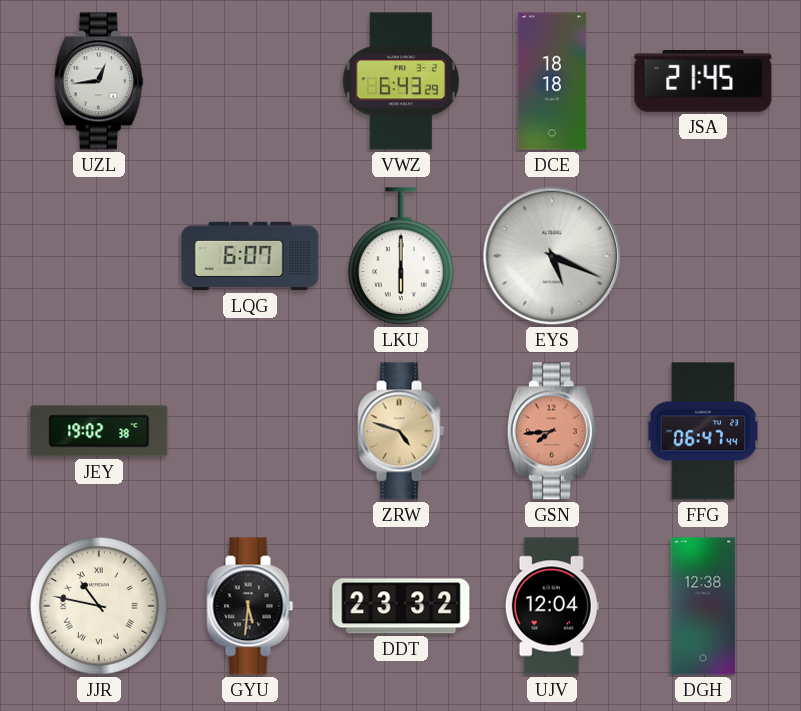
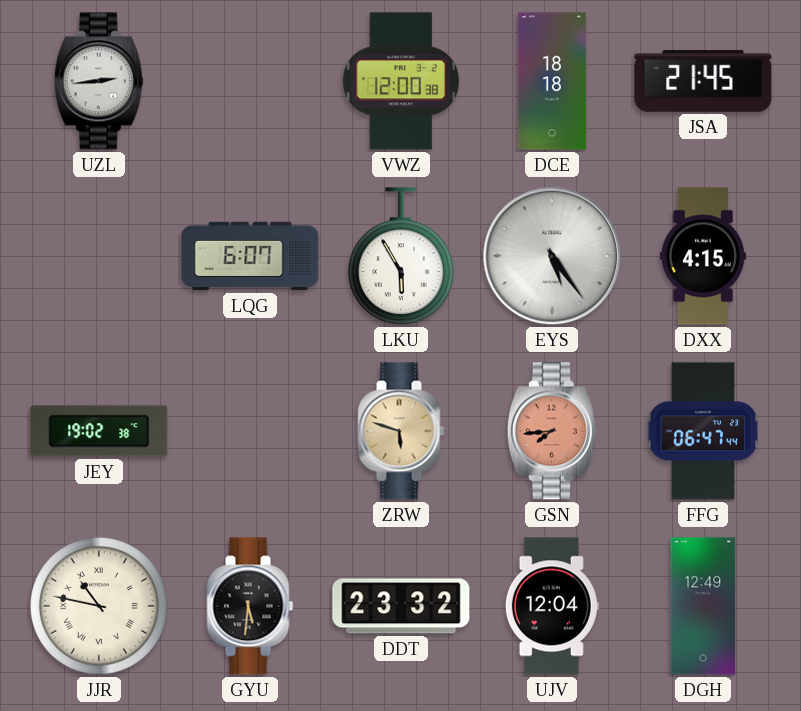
UZL: 12:44 -> 2:44 (99, 81)
VWZ: 6:43 -> 12:00 (401, 81)
LKU: 6:00 -> 5:55 (402, 256)
EYS: 5:19 -> 5:24 (552, 256)
DXX: none -> 4:15 (703, 256)
ZRW: 4:48 -> 5:48 (401, 431)
DGH: 12:38 -> 12:49 (703, 606)
